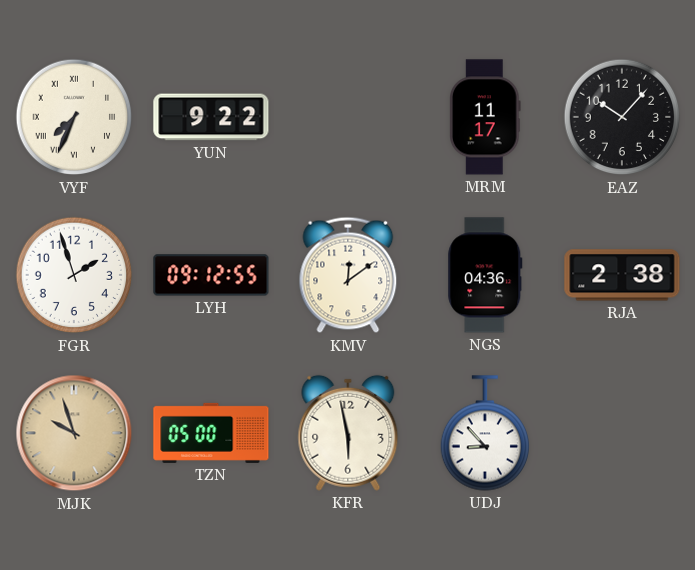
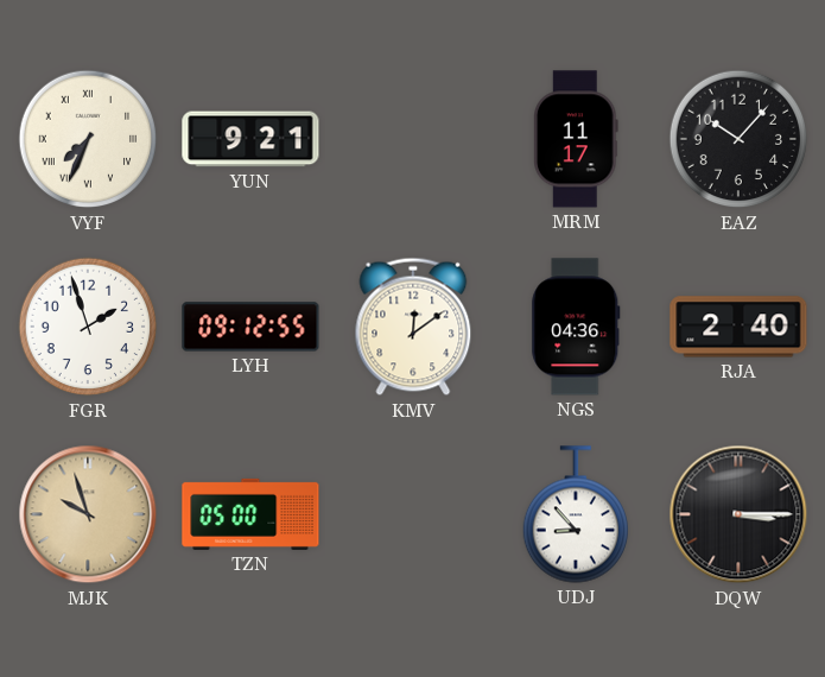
YUN: 9:22 -> 9:21 (250, 139)
RJA: 2:38 -> 2:40 (738, 327)
KFR: 5:58 -> none (348, 433)
DQW: none -> 3:15 (738, 514)
